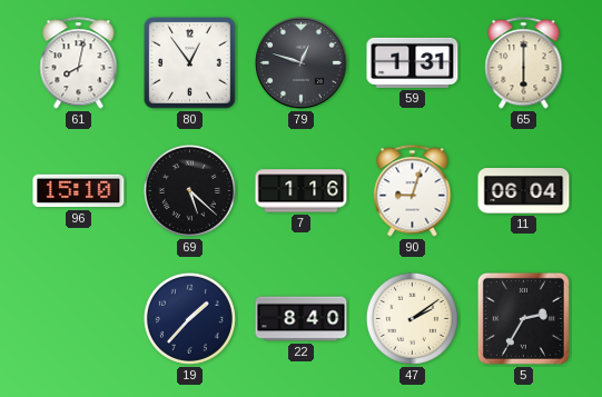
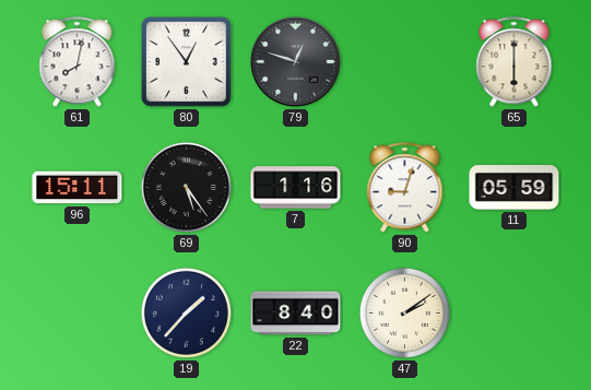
59: 1:31 -> none (413, 62)
96: 15:10 -> 15:11 (78, 188)
69: 5:22 -> 5:24 (186, 187)
11: 06:04 -> 05:59 (515, 188)
5: 2:35 -> none (523, 318)
